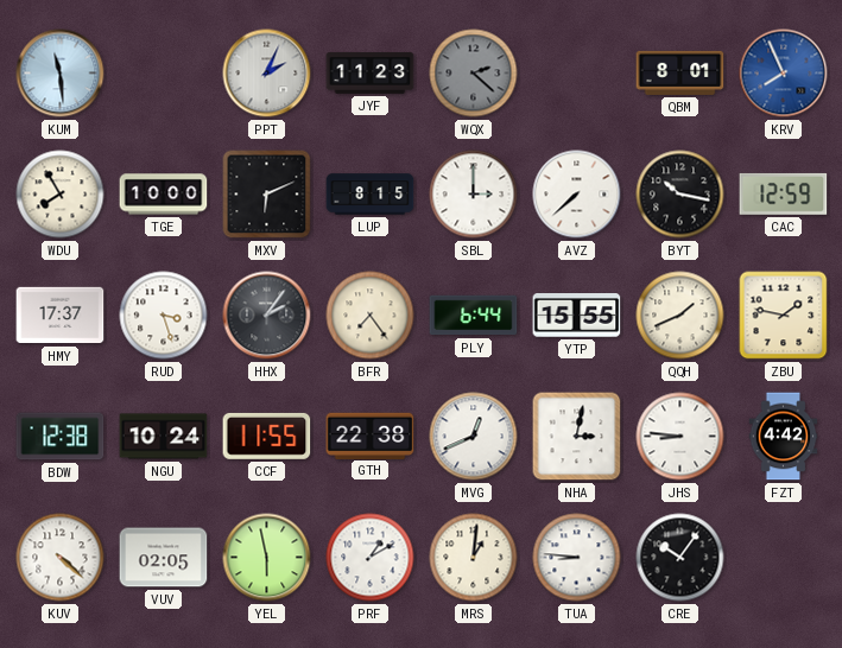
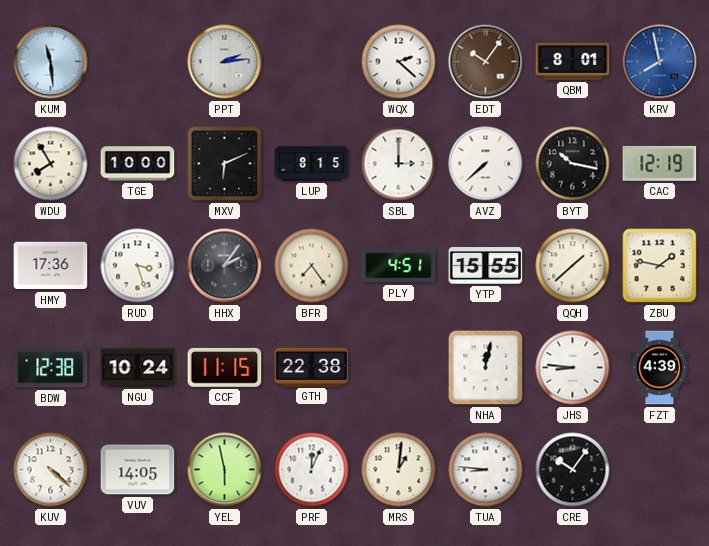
PPT: 2:04 -> 2:14 (225, 62)
JYF: 11:23 -> none (371, 72)
WQX dial: grey -> white (399, 62)
EDT: none -> 10:06 (486, 62)
KRV: 7:56 -> 7:58 (660, 62)
CAC: 12:59 -> 12:19 (660, 163)
HMY: 17:37 -> 17:36 (51, 266)
PLY: 6:44 -> 4:51 (399, 266)
QQH: 1:41 -> 1:38 (573, 266)
CCF: 11:55 -> 11:15 (225, 367)
MVG: 12:41 -> none (474, 437)
NHA: 3:02 -> 12:02 (486, 368)
FZT: 4:42 -> 4:39 (660, 368)
VUV: 02:05 -> 14:05 (138, 470)
PRF: 1:10 -> 12:04 (312, 470)
